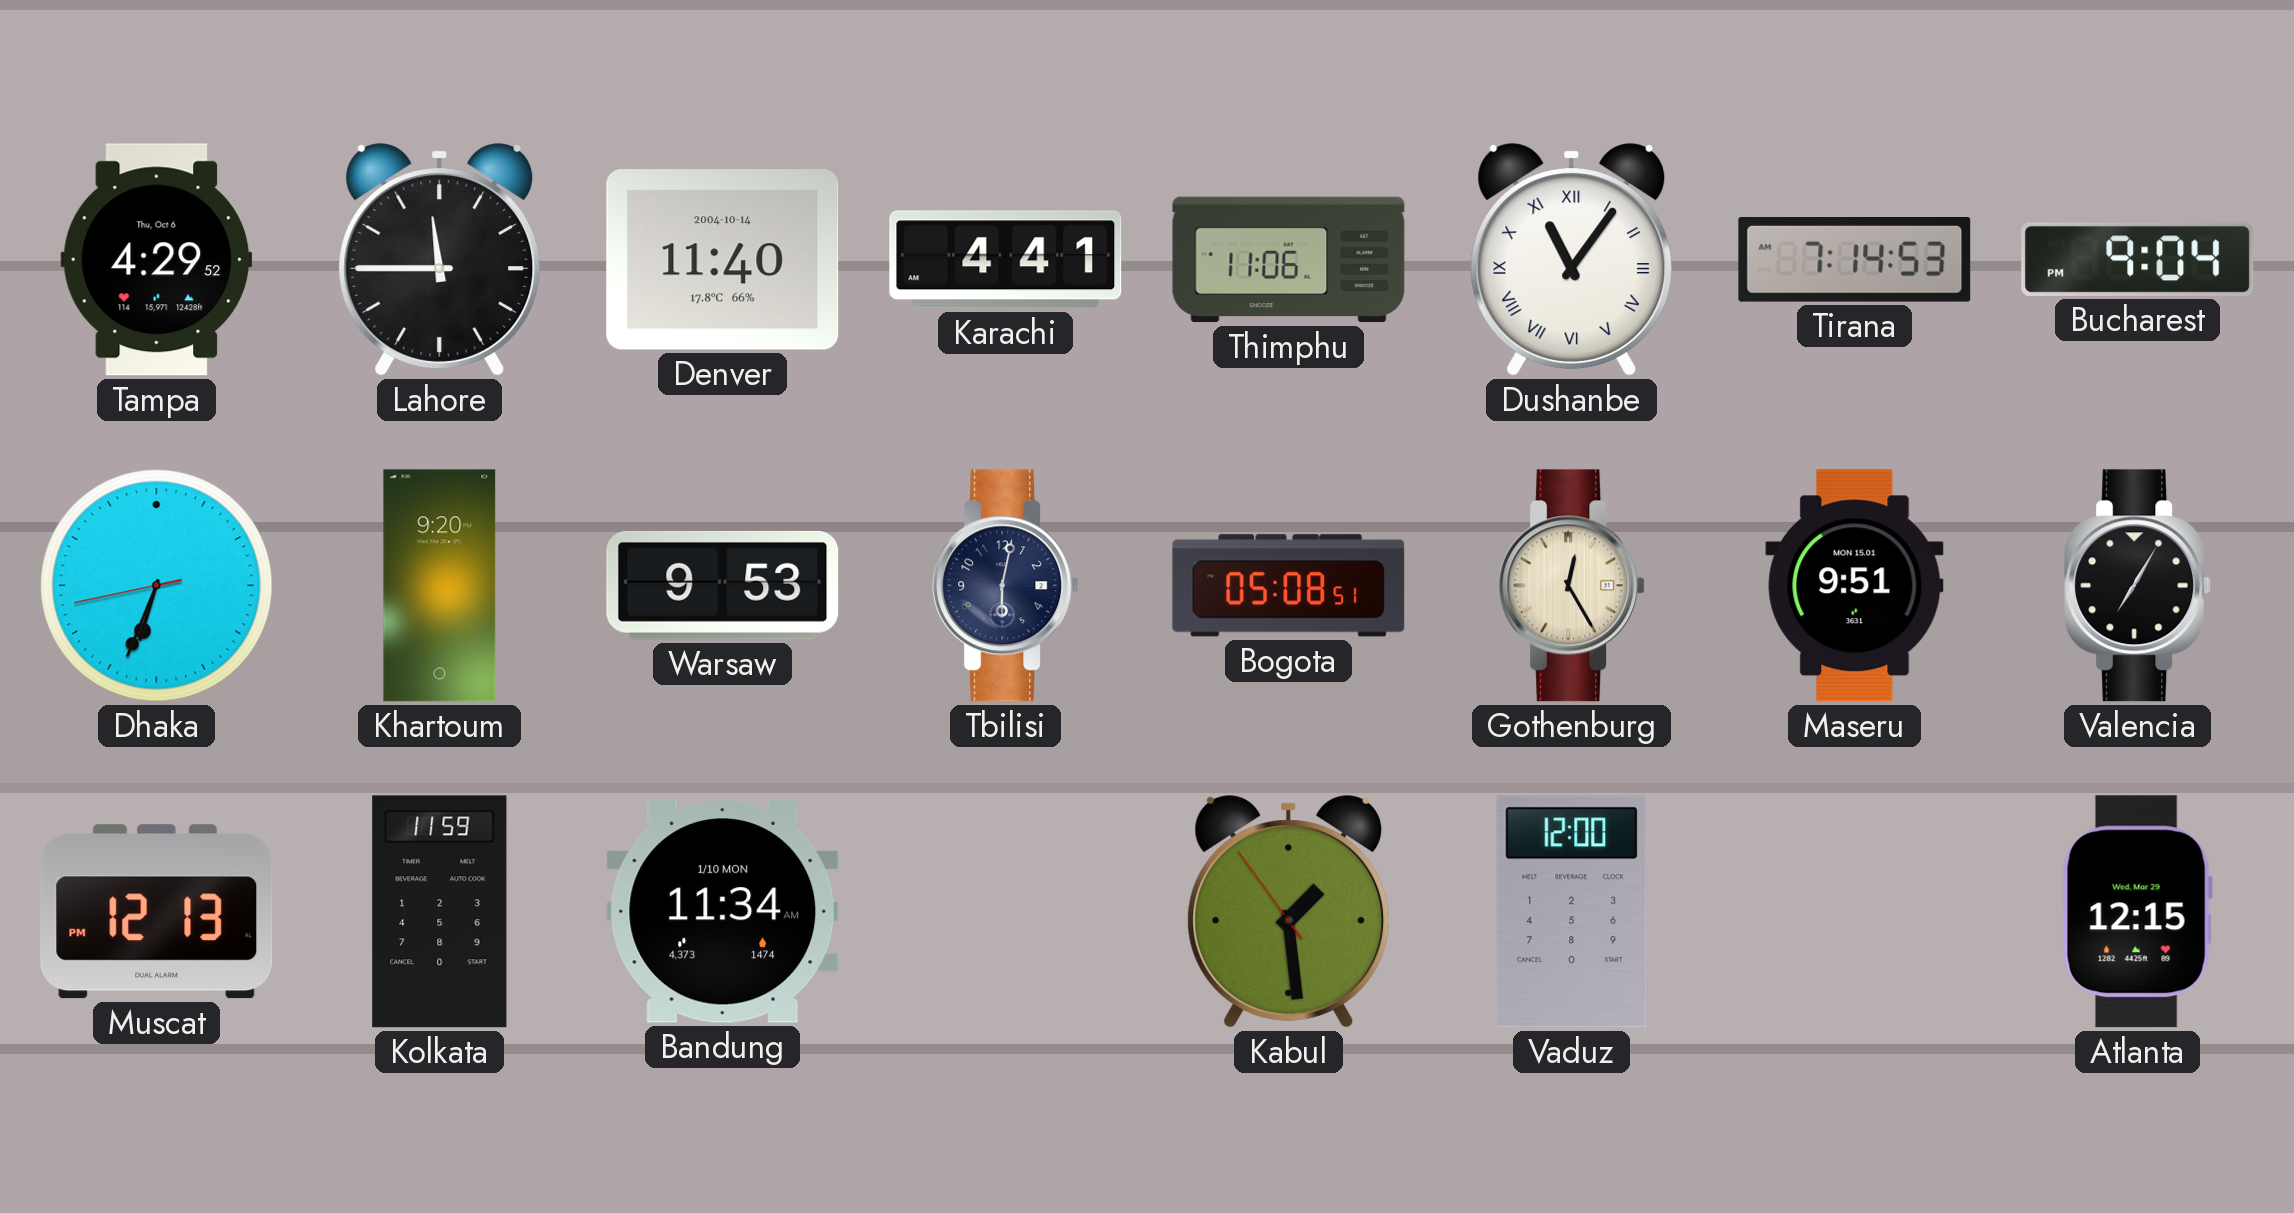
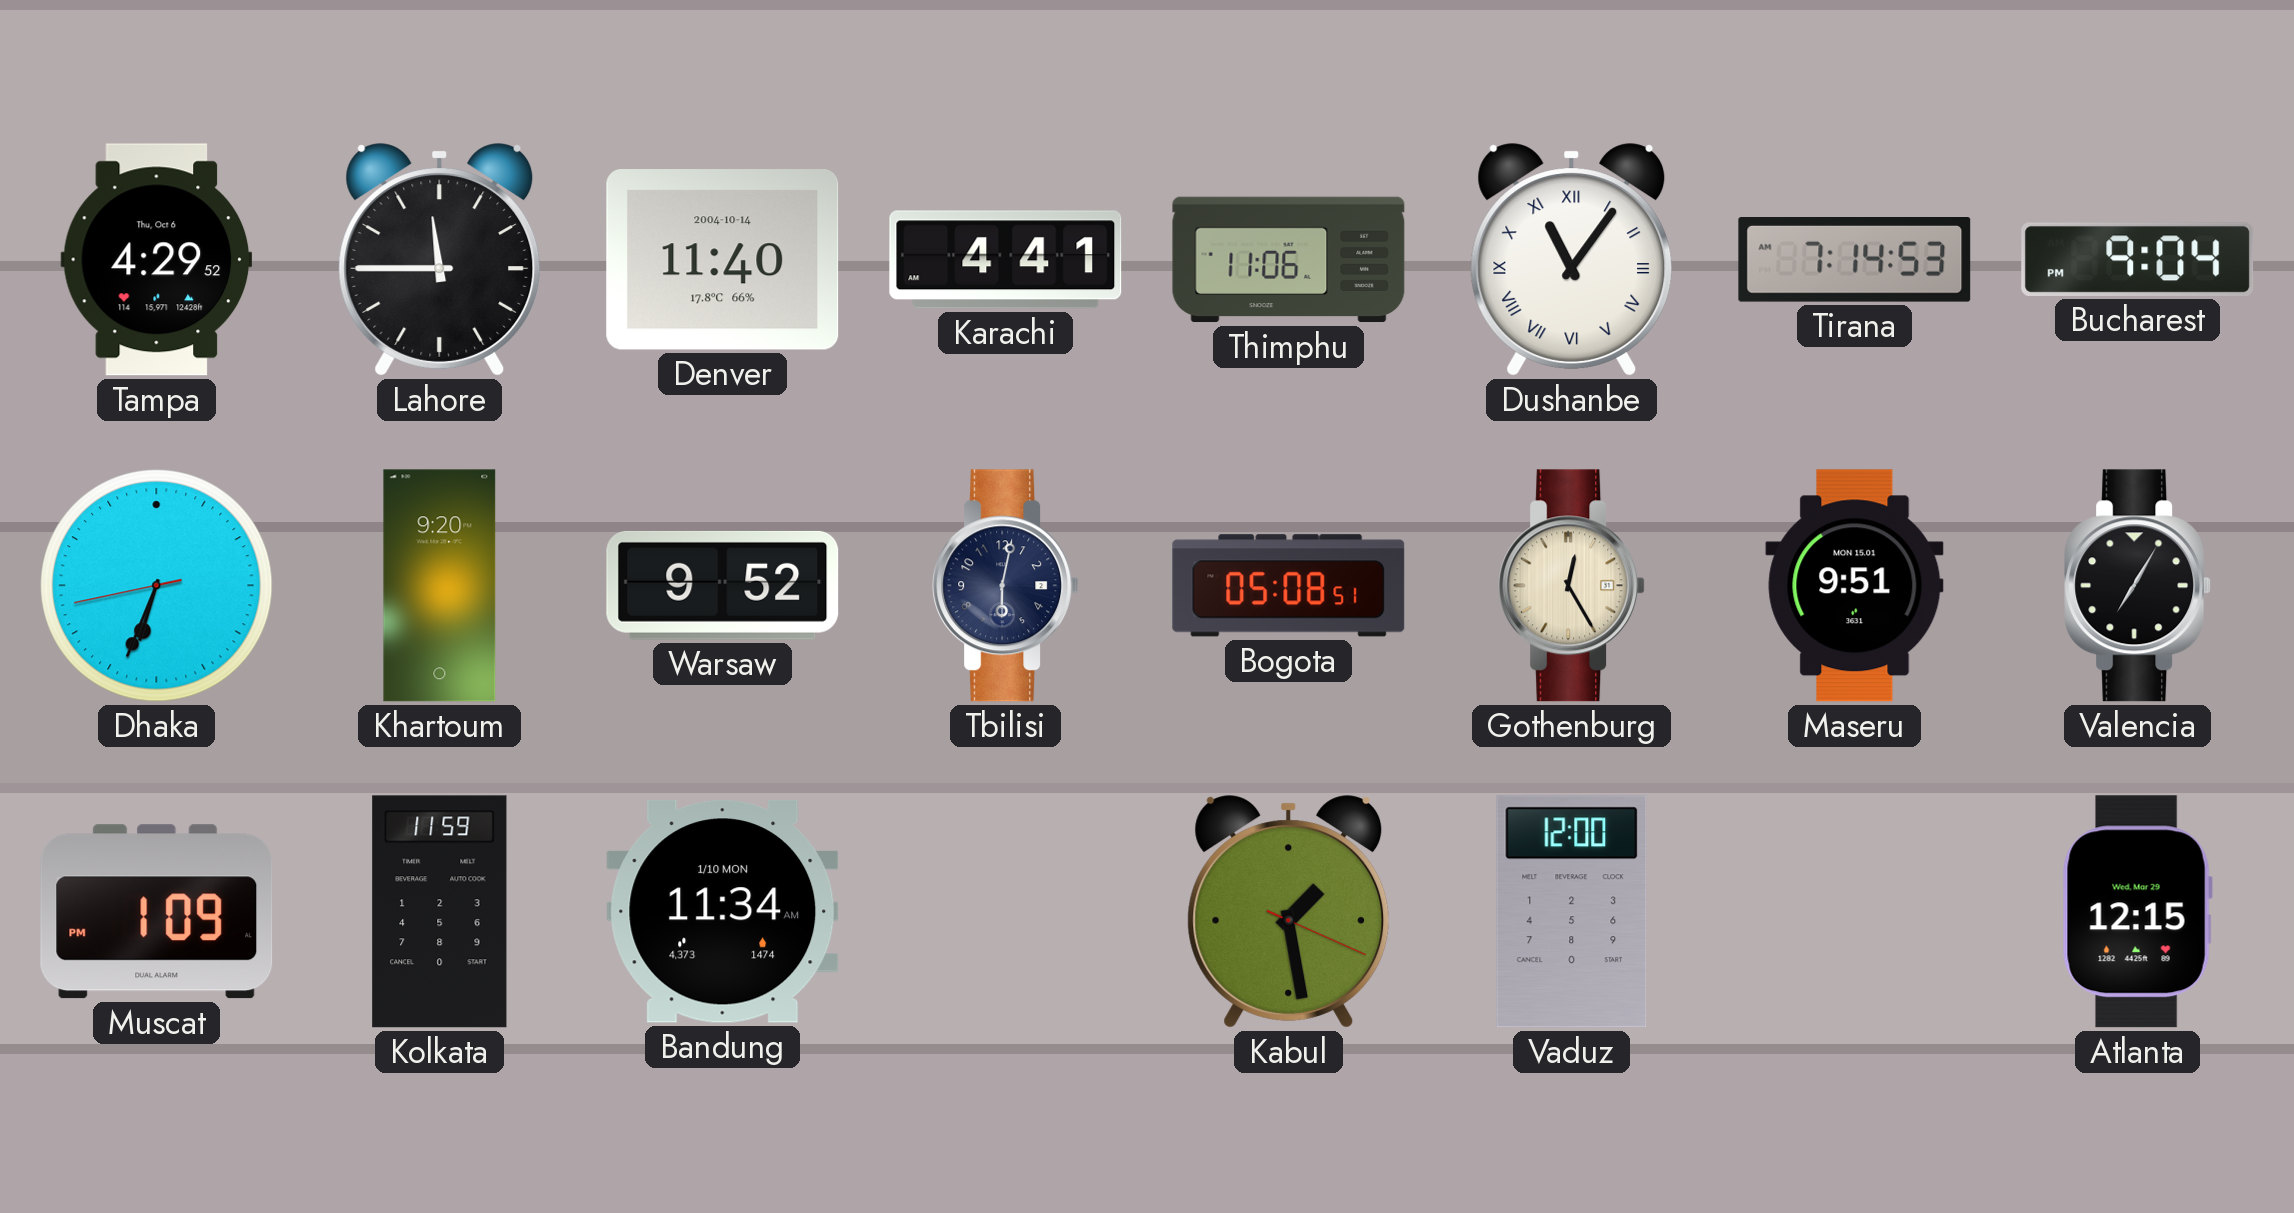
Warsaw: 9:53 -> 9:52 (723, 585)
Muscat: 12:13 -> 1:09 (157, 912)
Kabul: 1:28:54 -> 1:28:19 (1289, 912)
